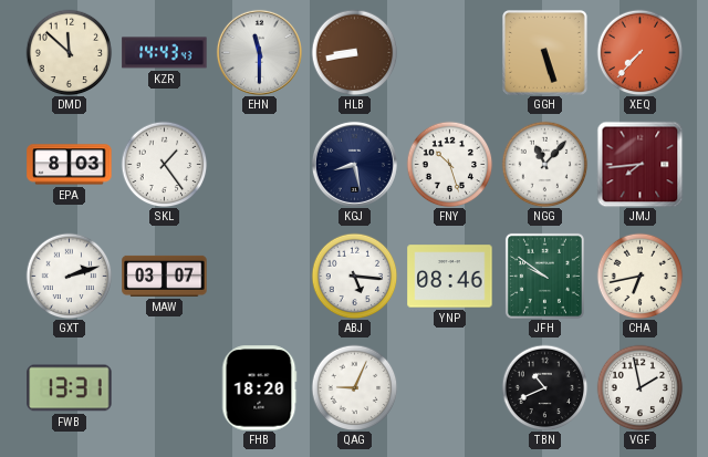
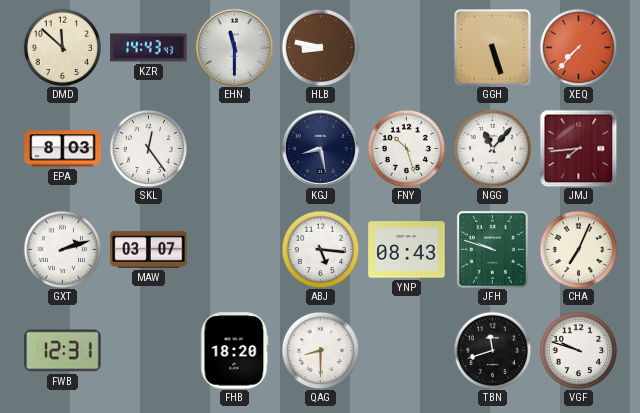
HLB: 8:43 -> 8:47 (320, 47)
SKL: 1:24 -> 12:24 (148, 148)
YNP: 08:46 -> 08:43 (407, 250)
JFH: 9:51 -> 9:48 (492, 249)
CHA: 6:43 -> 7:04 (578, 249)
FWB: 13:31 -> 12:31 (63, 351)
QAG: 9:04 -> 8:30 (320, 350)
TBN: 10:41 -> 11:42 (492, 350)
VGF: 1:58 -> 9:48 (578, 350)
